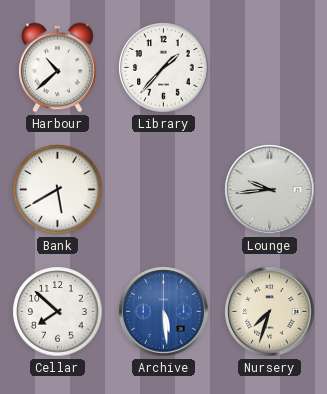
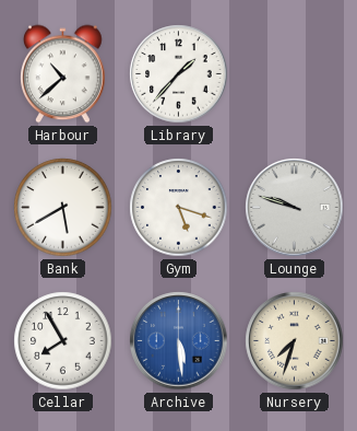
Gym: none -> 5:18 (179, 208)
Lounge: 9:44 -> 9:48 (295, 208)
Cellar: 7:52 -> 7:55 (63, 341)
